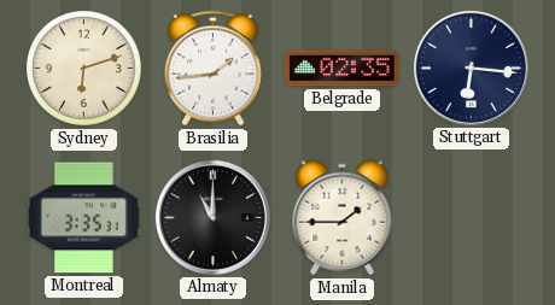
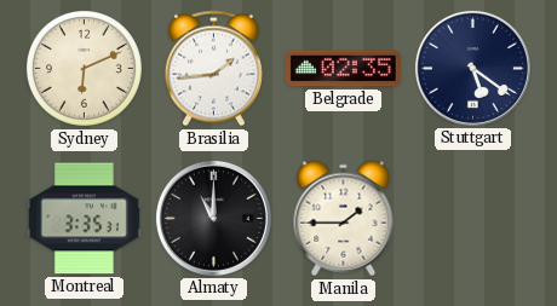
Sydney: 6:12 -> 6:11 (84, 68)
Stuttgart: 6:16 -> 5:21 (472, 68)
